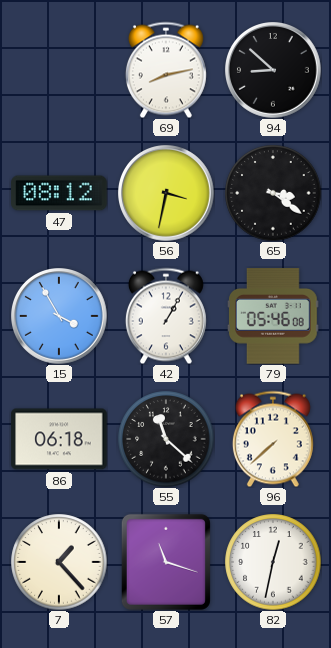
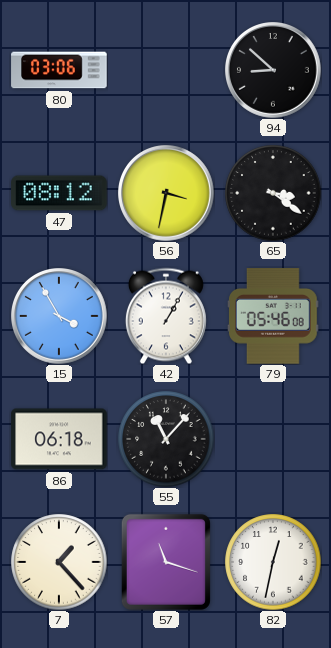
80: none -> 03:06 (59, 70)
69: 8:13 -> none (166, 70)
55: 11:22 -> 11:07 (166, 439)
96: 7:38 -> none (273, 439)
